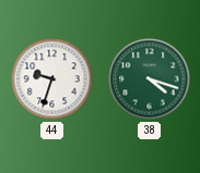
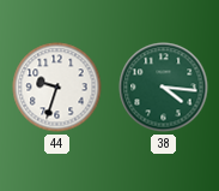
38: 4:18 -> 4:16 (164, 88)
